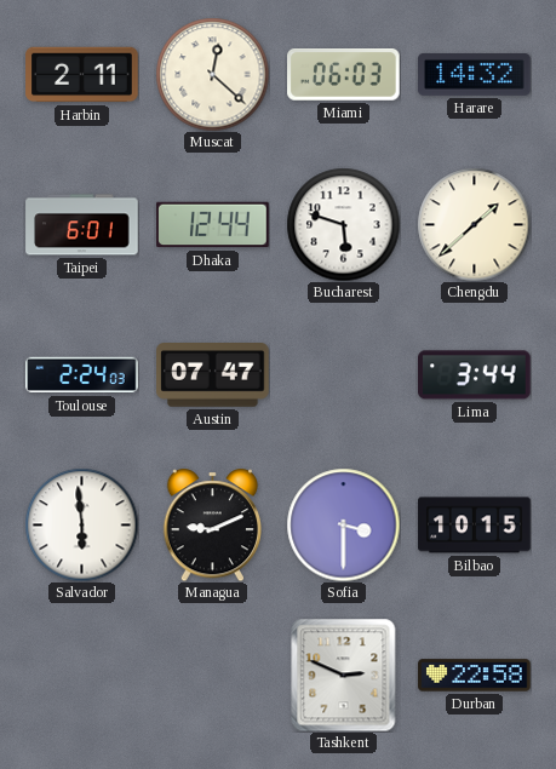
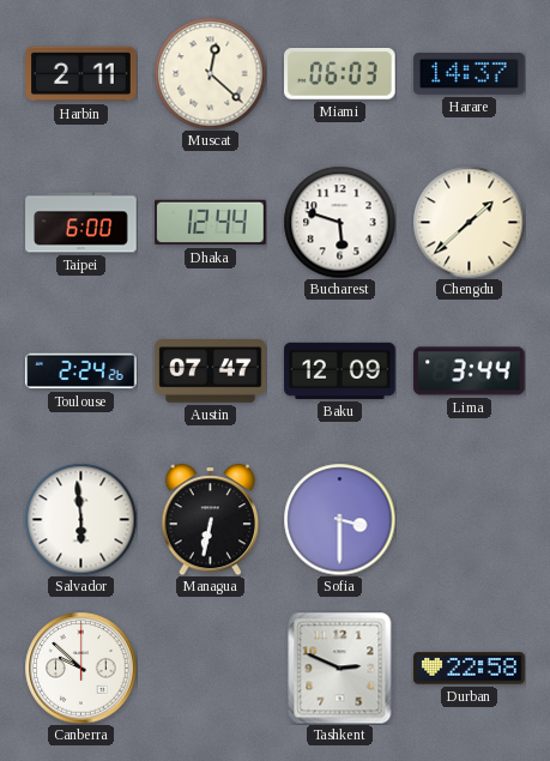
Harare: 14:32 -> 14:37 (470, 73)
Taipei: 6:01 -> 6:00 (81, 223)
Toulouse: 2:24:03 -> 2:24:26 (81, 372)
Baku: none -> 12:09 (340, 370)
Managua: 9:11 -> 6:32 (211, 519)
Bilbao: 10:15 -> none (475, 526)
Canberra: none -> 9:52 (80, 668)
